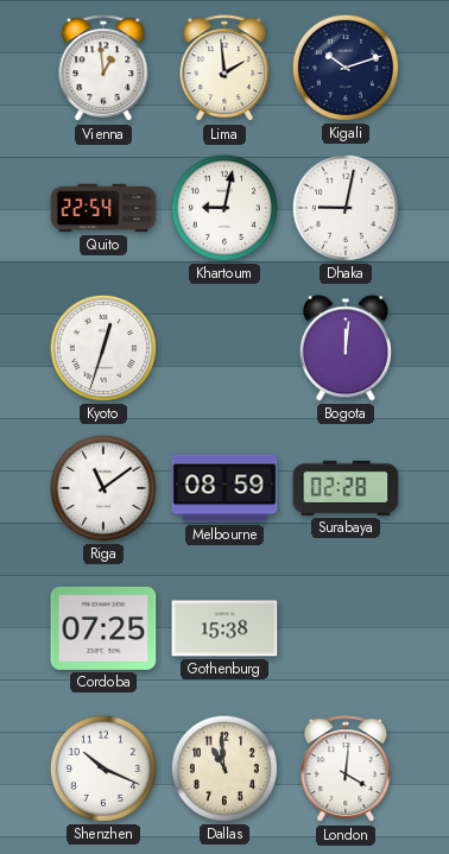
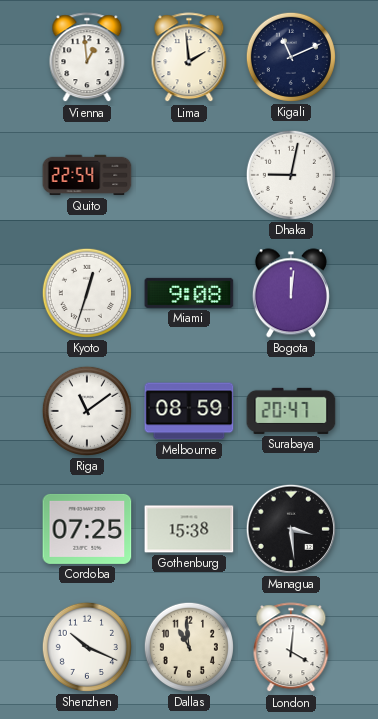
Kigali: 10:12 -> 11:11 (291, 57)
Khartoum: 9:02 -> none (224, 208)
Miami: none -> 9:08 (189, 293)
Surabaya: 02:28 -> 20:47 (291, 411)
Managua: none -> 3:29 (291, 529)
